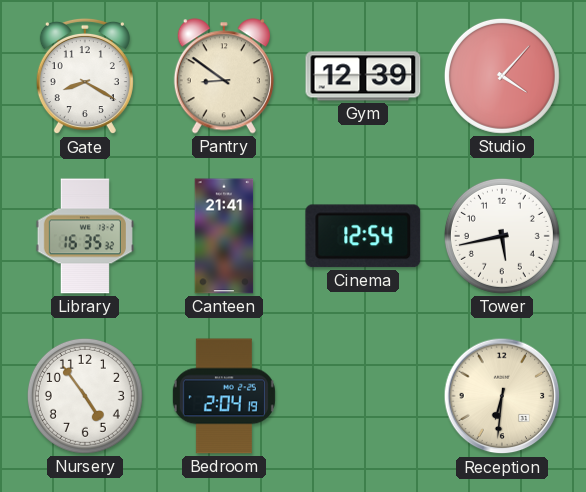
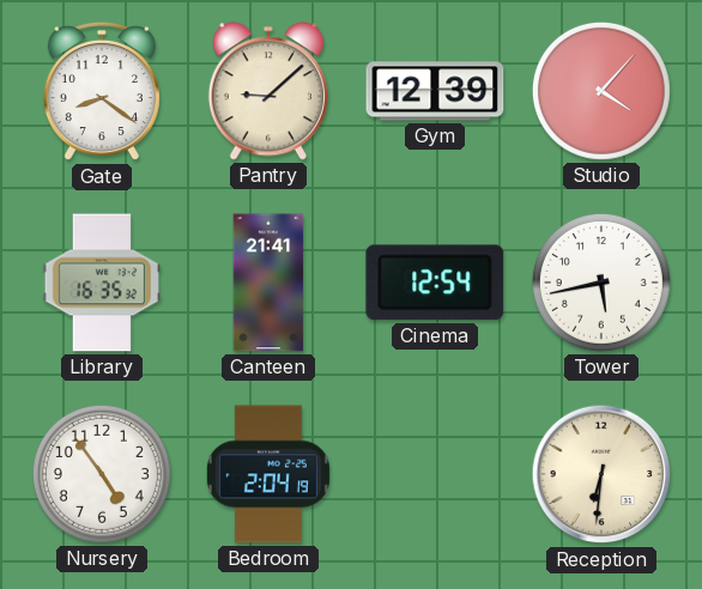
Gate: 8:20 -> 8:21 (102, 91)
Pantry: 8:51 -> 9:08 (268, 91)
